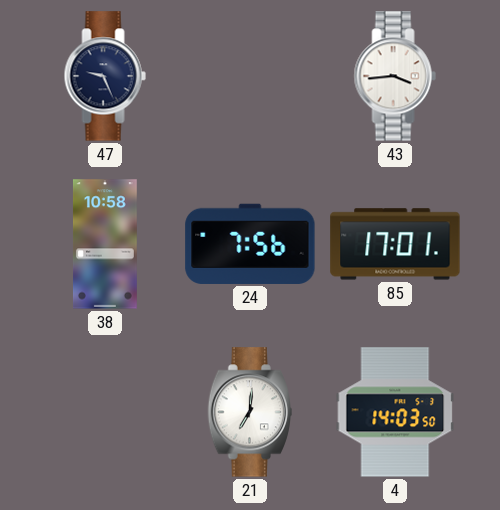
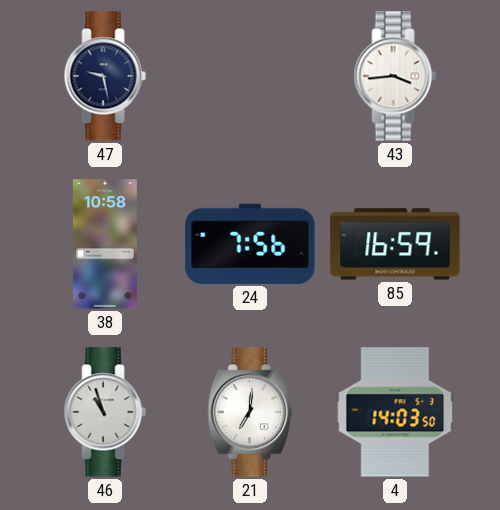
47: 9:26 -> 9:28 (105, 76)
85: 17:01 -> 16:59 (395, 244)
46: none -> 10:57 (105, 412)
